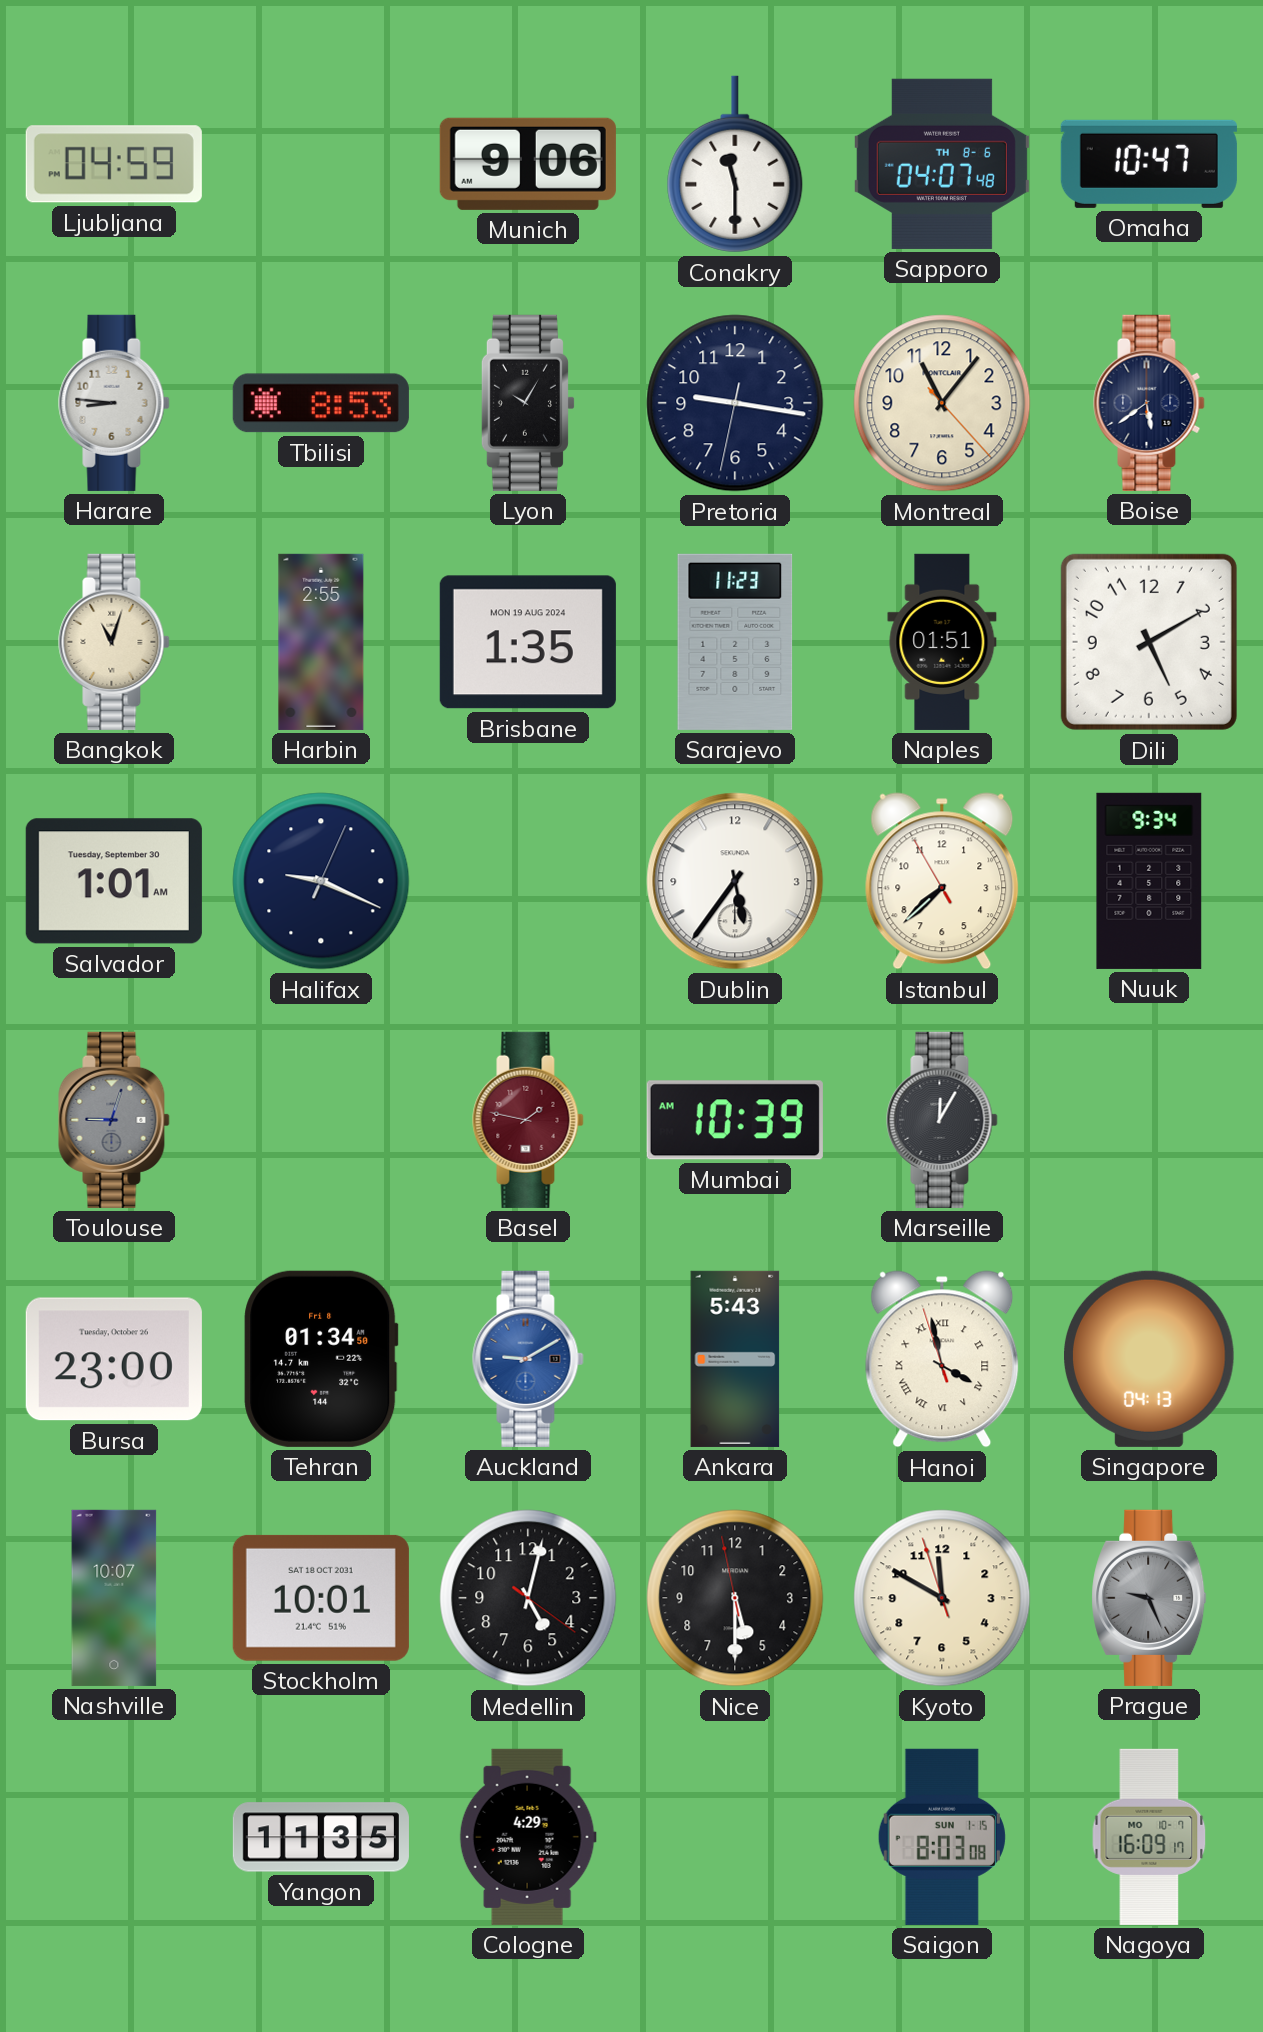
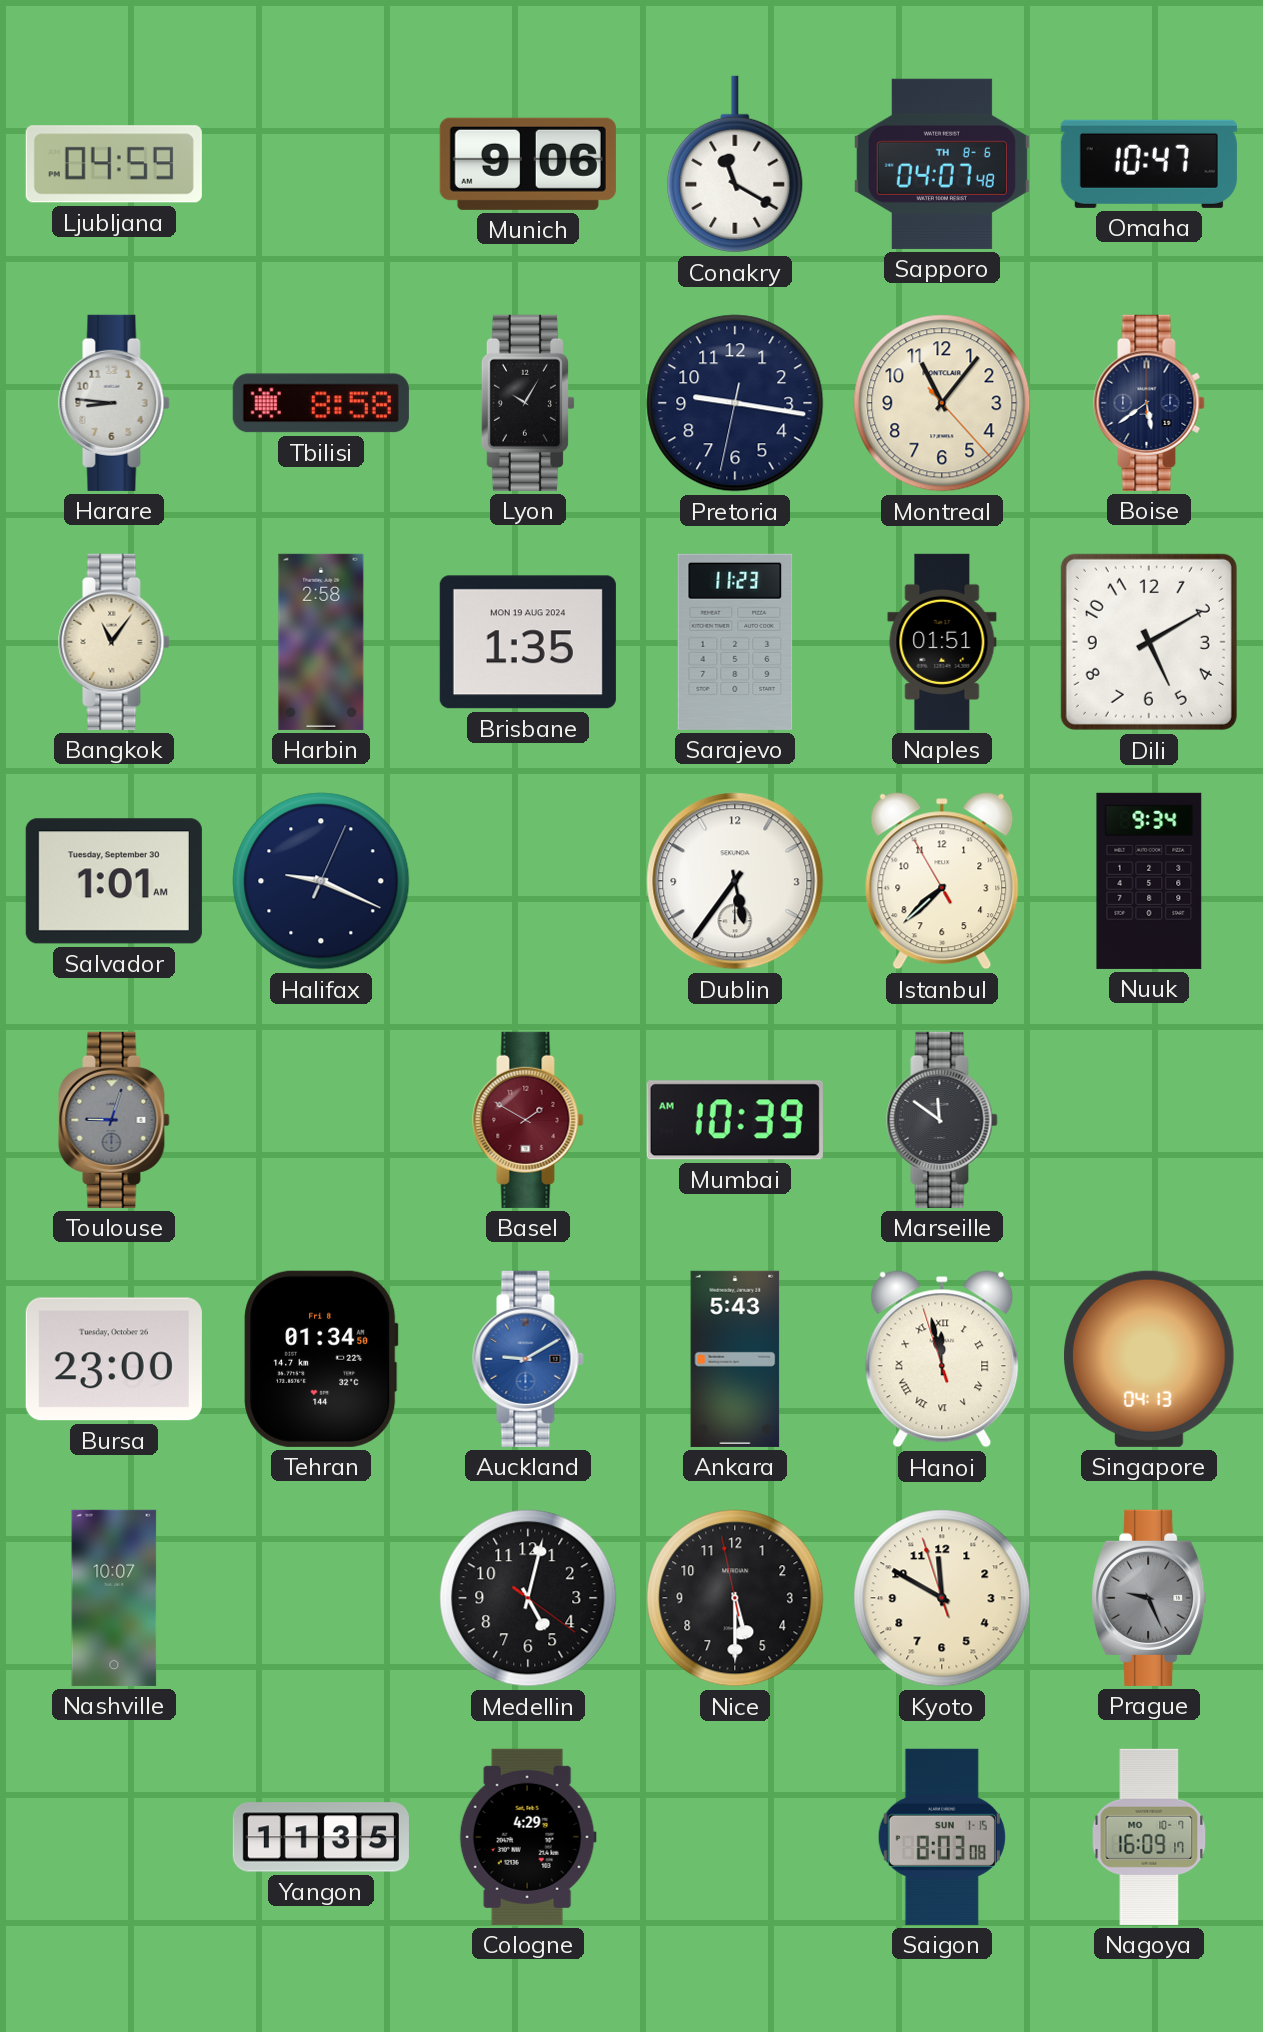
Conakry: 11:30 -> 11:20 (735, 164)
Tbilisi: 8:53 -> 8:58 (321, 403)
Bangkok: 11:03 -> 11:06 (114, 642)
Harbin: 2:55 -> 2:58 (321, 642)
Basel: 1:47 -> 1:50 (528, 1120)
Marseille: 12:05 -> 11:51 (942, 1120)
Hanoi: 3:57 -> 11:57 (942, 1359)
Stockholm: 10:01 -> none (321, 1598)
